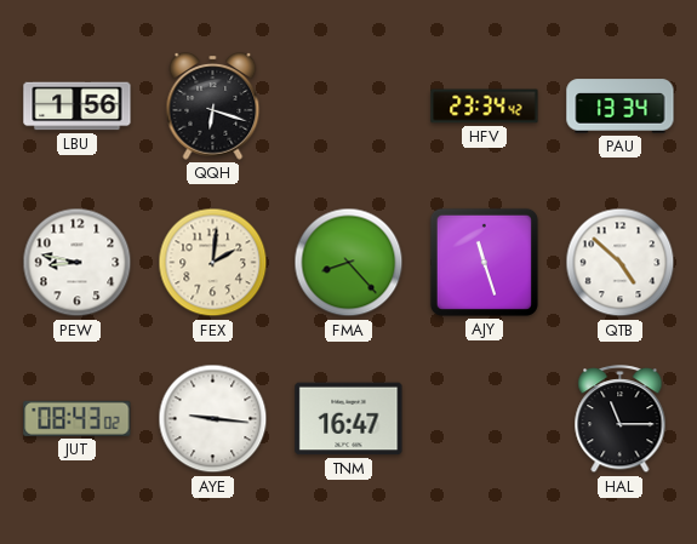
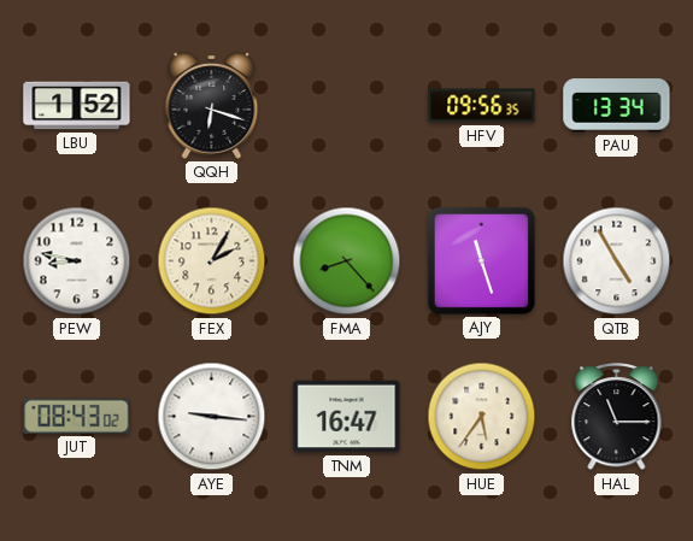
LBU: 1:56 -> 1:52 (77, 106)
HFV: 23:34 -> 09:56 (482, 106)
FEX: 2:01 -> 2:05 (212, 261)
QTB: 4:52 -> 4:55 (617, 261)
HUE: none -> 5:36 (482, 417)
